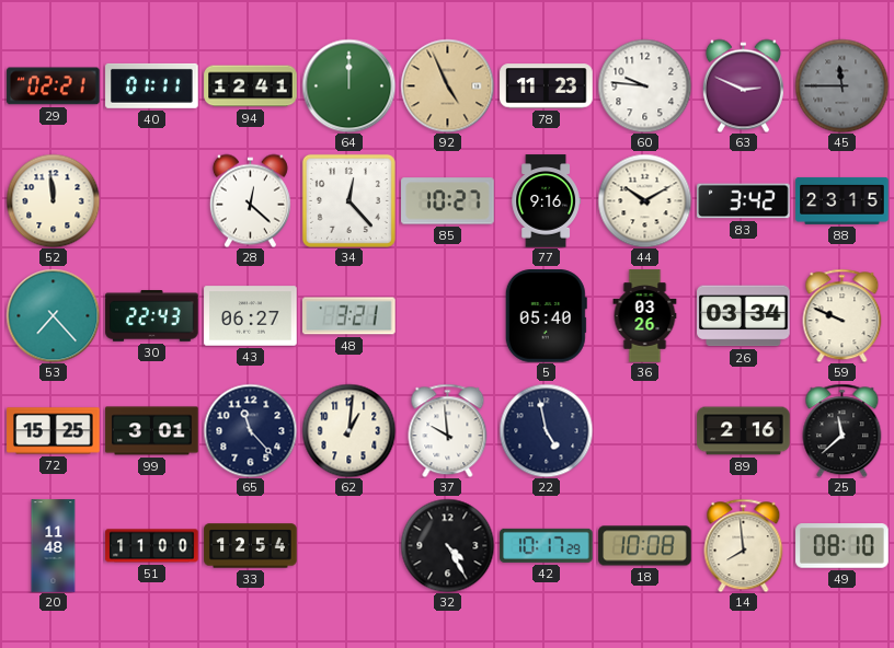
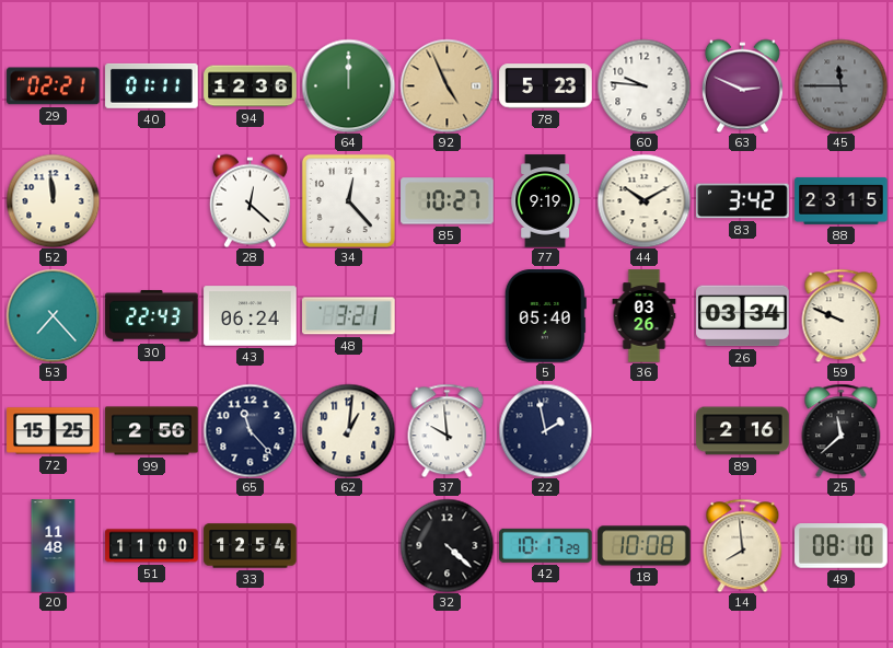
94: 12:41 -> 12:36 (251, 86)
78: 11:23 -> 5:23 (546, 86)
77: 9:16 -> 9:19 (545, 201)
43: 06:27 -> 06:24 (251, 316)
99: 3:01 -> 2:56 (152, 431)
22: 4:58 -> 1:58 (545, 430)
32: 4:25 -> 4:22 (447, 545)
